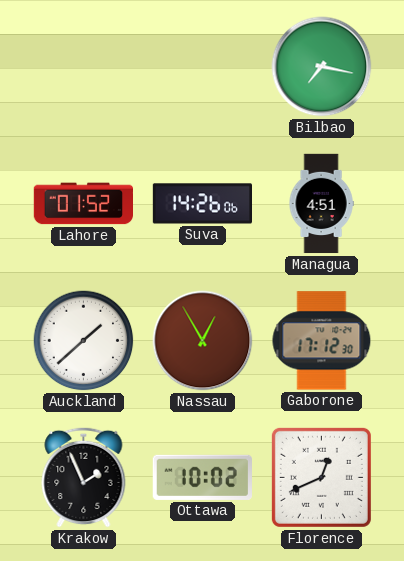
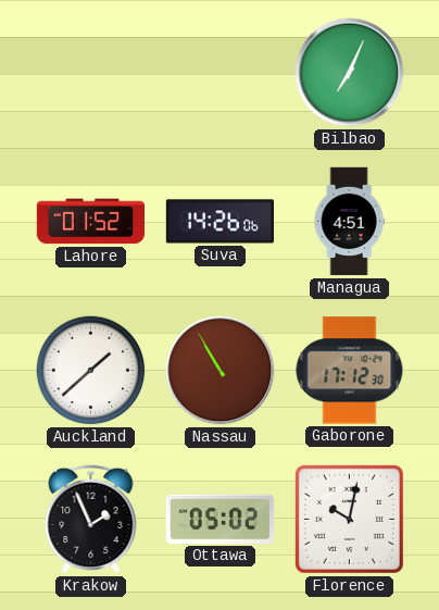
Bilbao: 7:17 -> 7:04 (350, 73)
Nassau: 12:55 -> 10:55 (221, 371)
Ottawa: 10:02 -> 05:02 (220, 519)
Florence: 12:41 -> 10:02 (349, 519)
